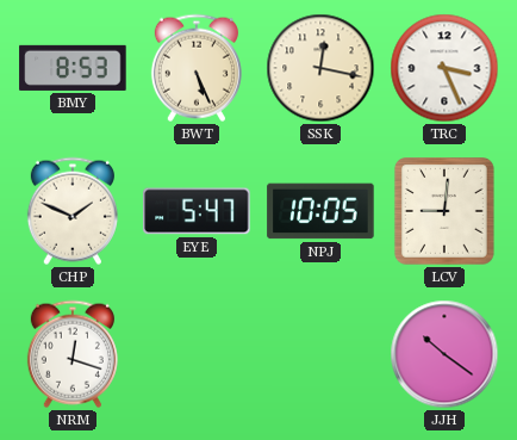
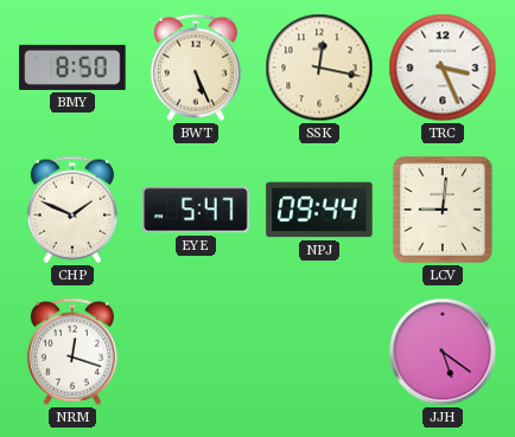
BMY: 8:53 -> 8:50 (72, 68)
NPJ: 10:05 -> 09:44 (319, 210)
JJH: 10:21 -> 5:21 (443, 352)
